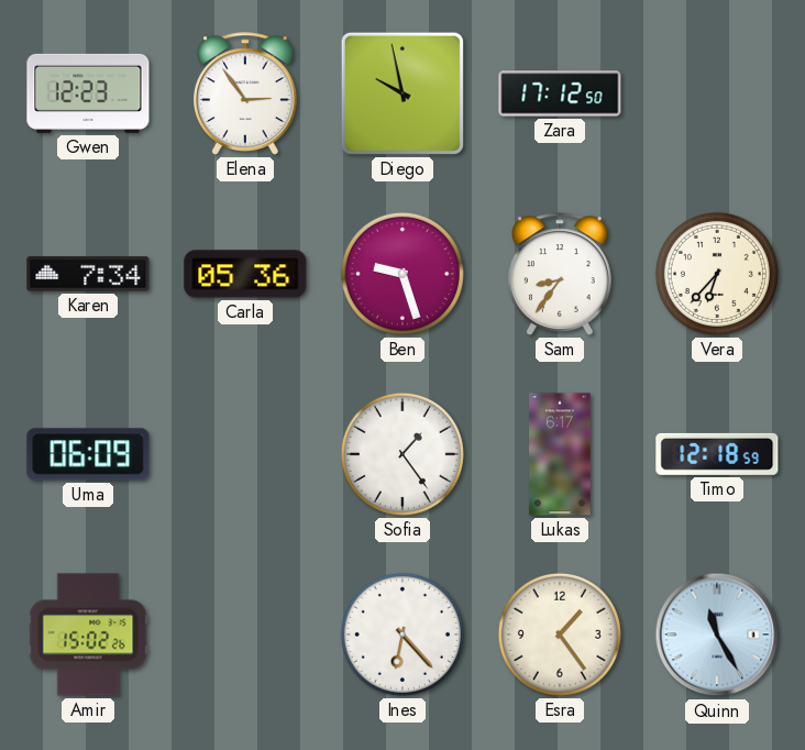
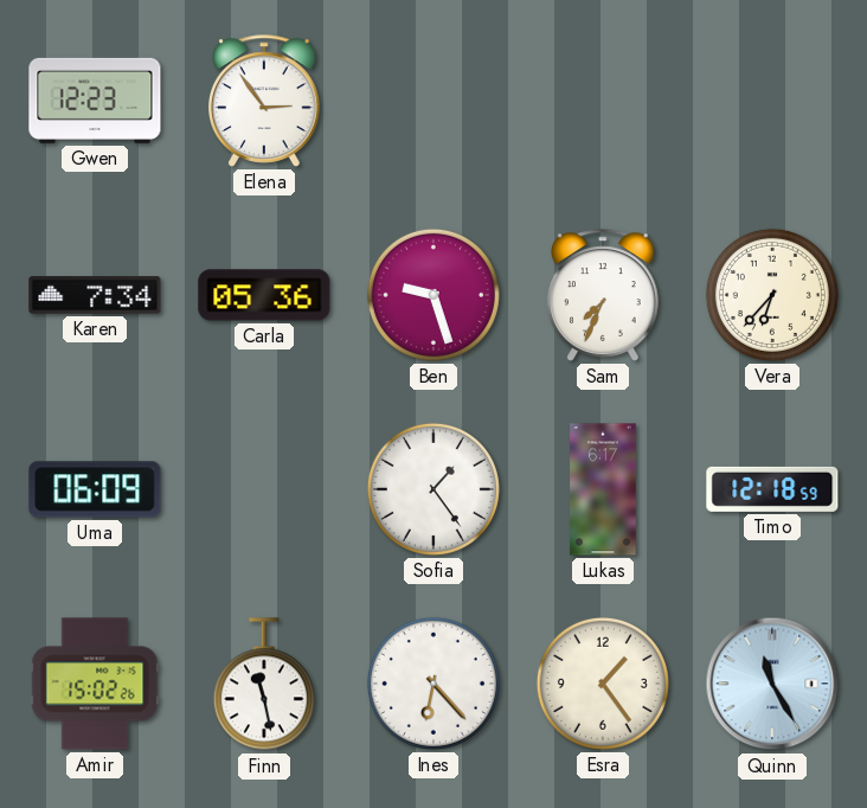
Diego: 9:58 -> none (402, 93)
Zara: 17:12 -> none (560, 93)
Sam: 8:36 -> 7:34 (603, 295)
Finn: none -> 11:28 (264, 685)
